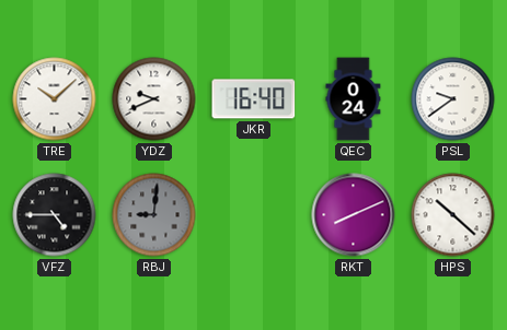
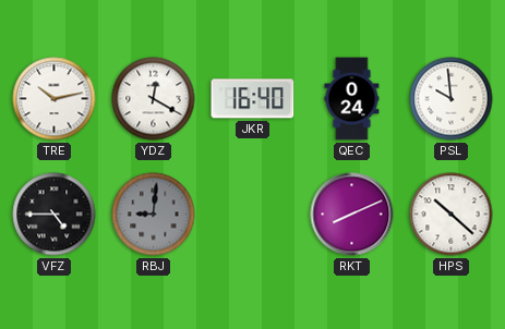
TRE: 10:08 -> 10:13 (55, 99)
YDZ: 9:41 -> 12:20 (154, 99)
PSL: 9:39 -> 9:59 (452, 99)
